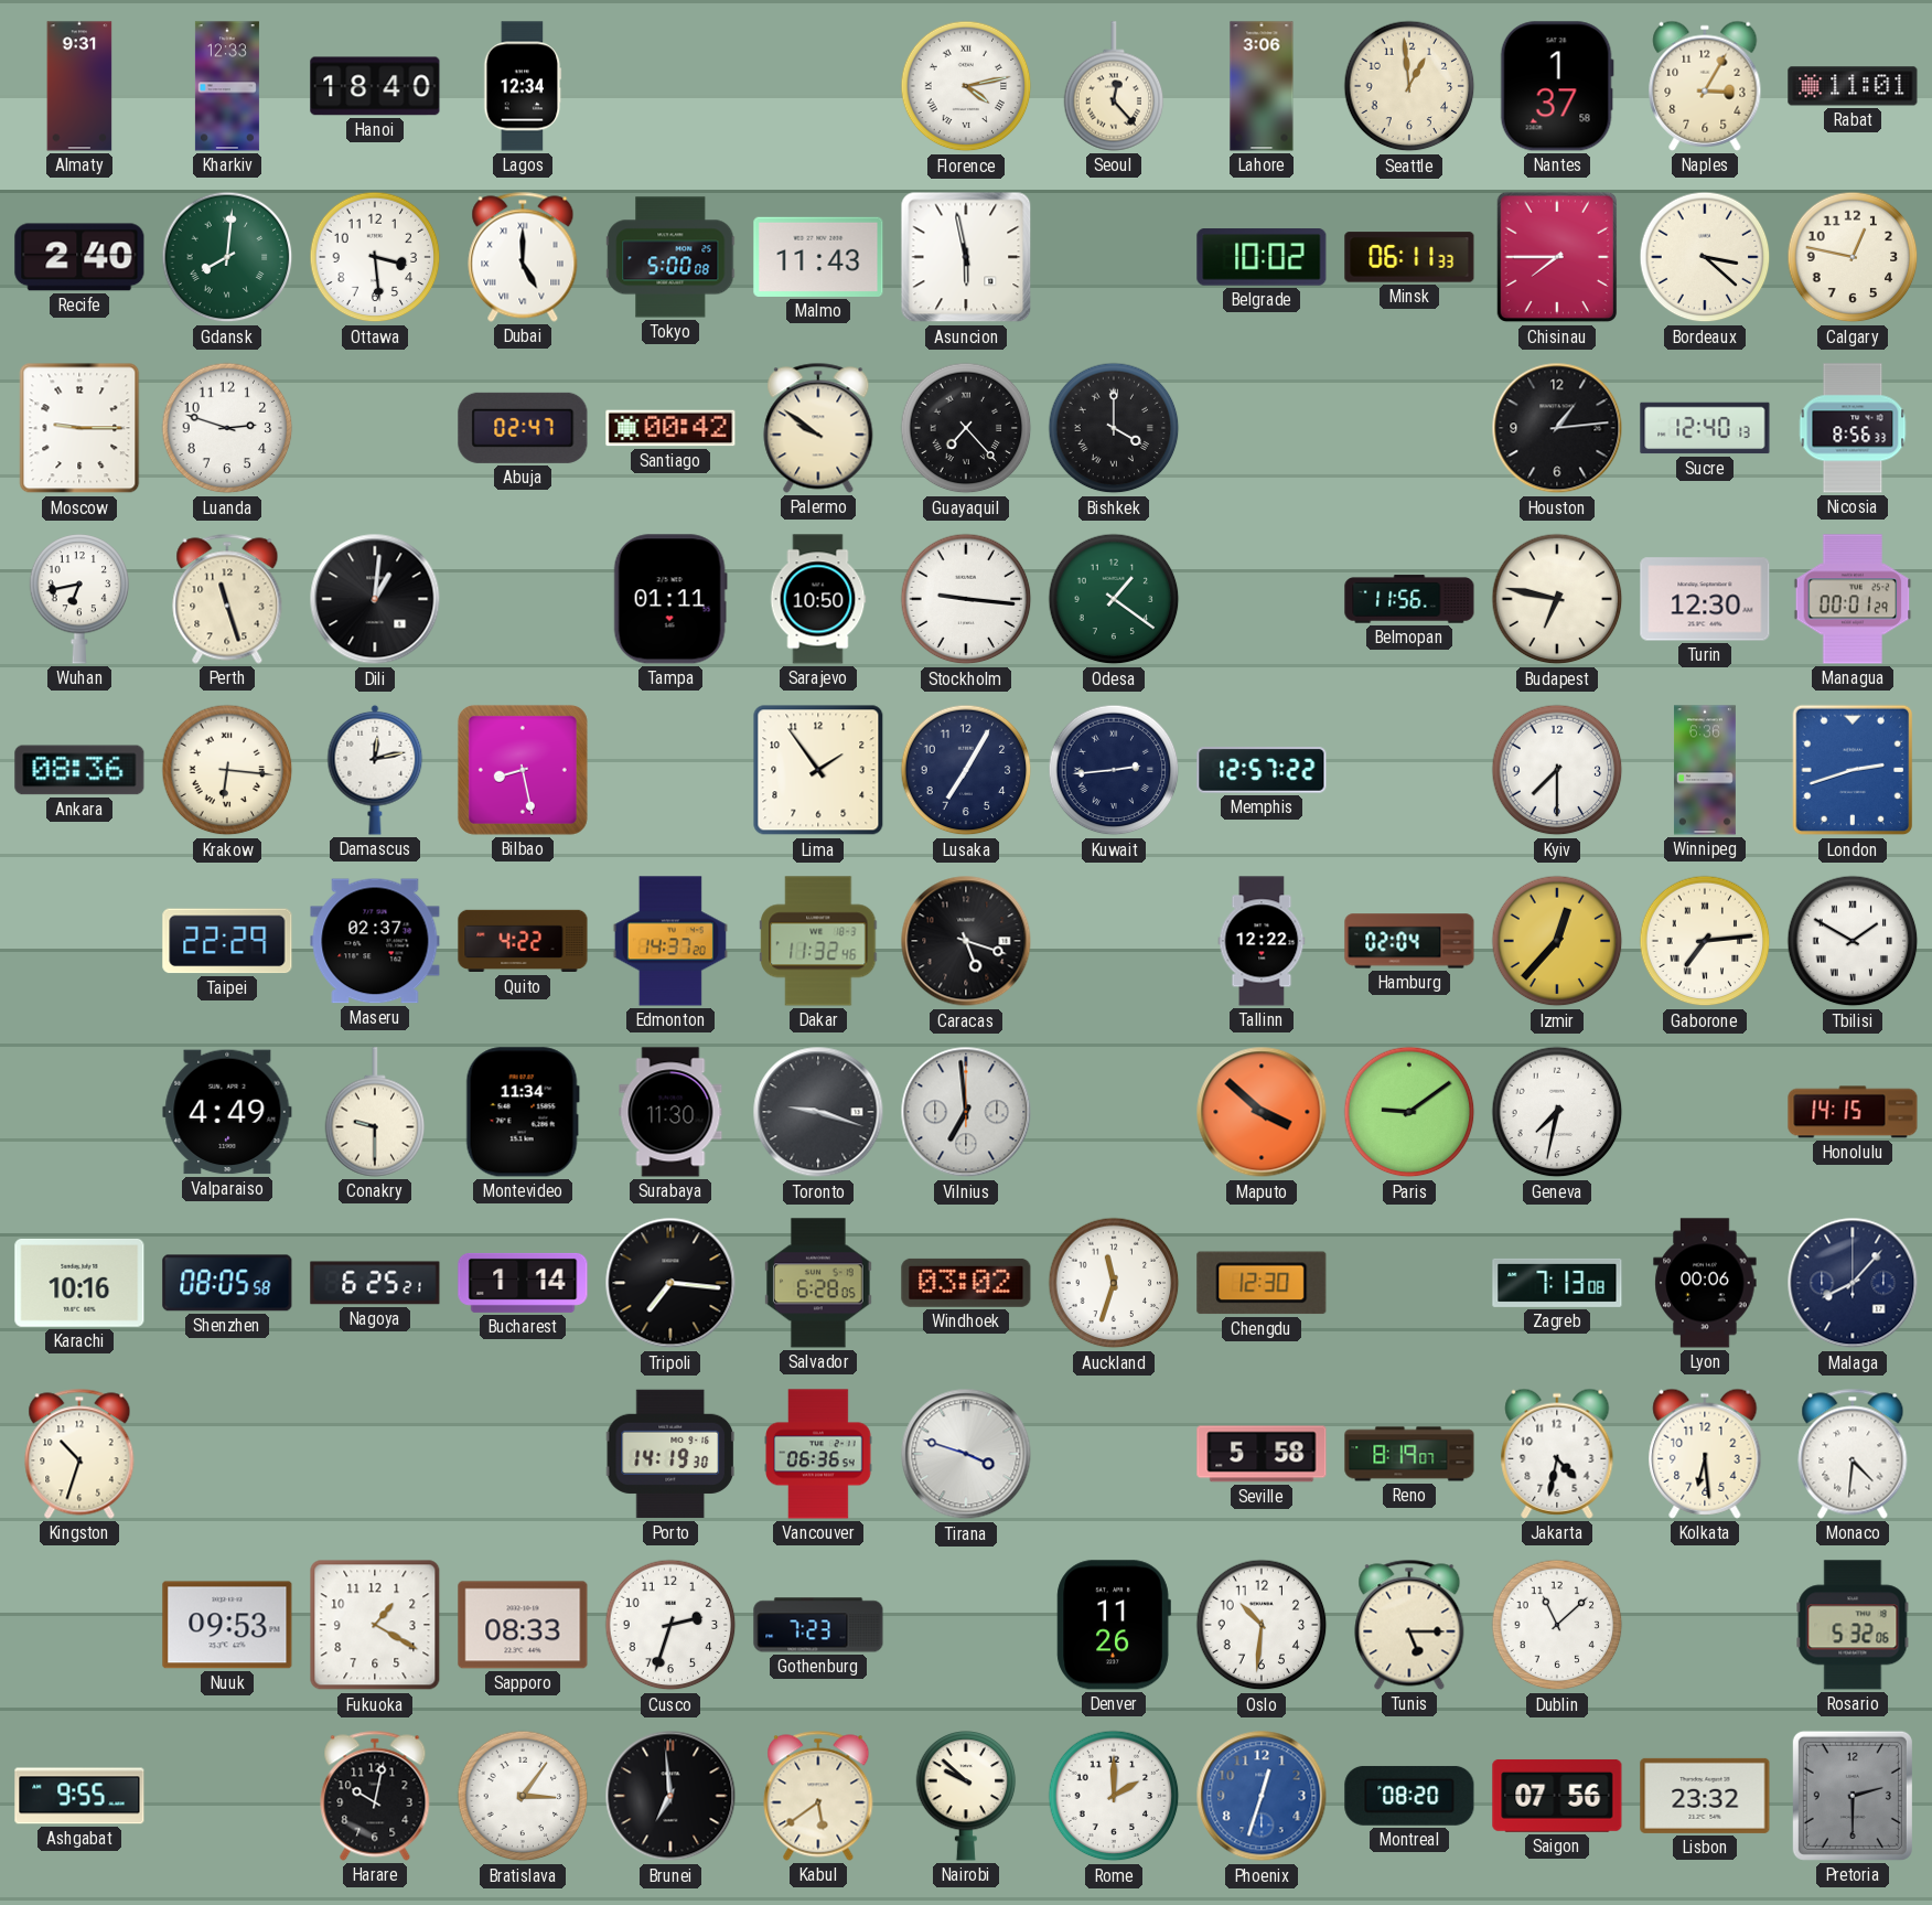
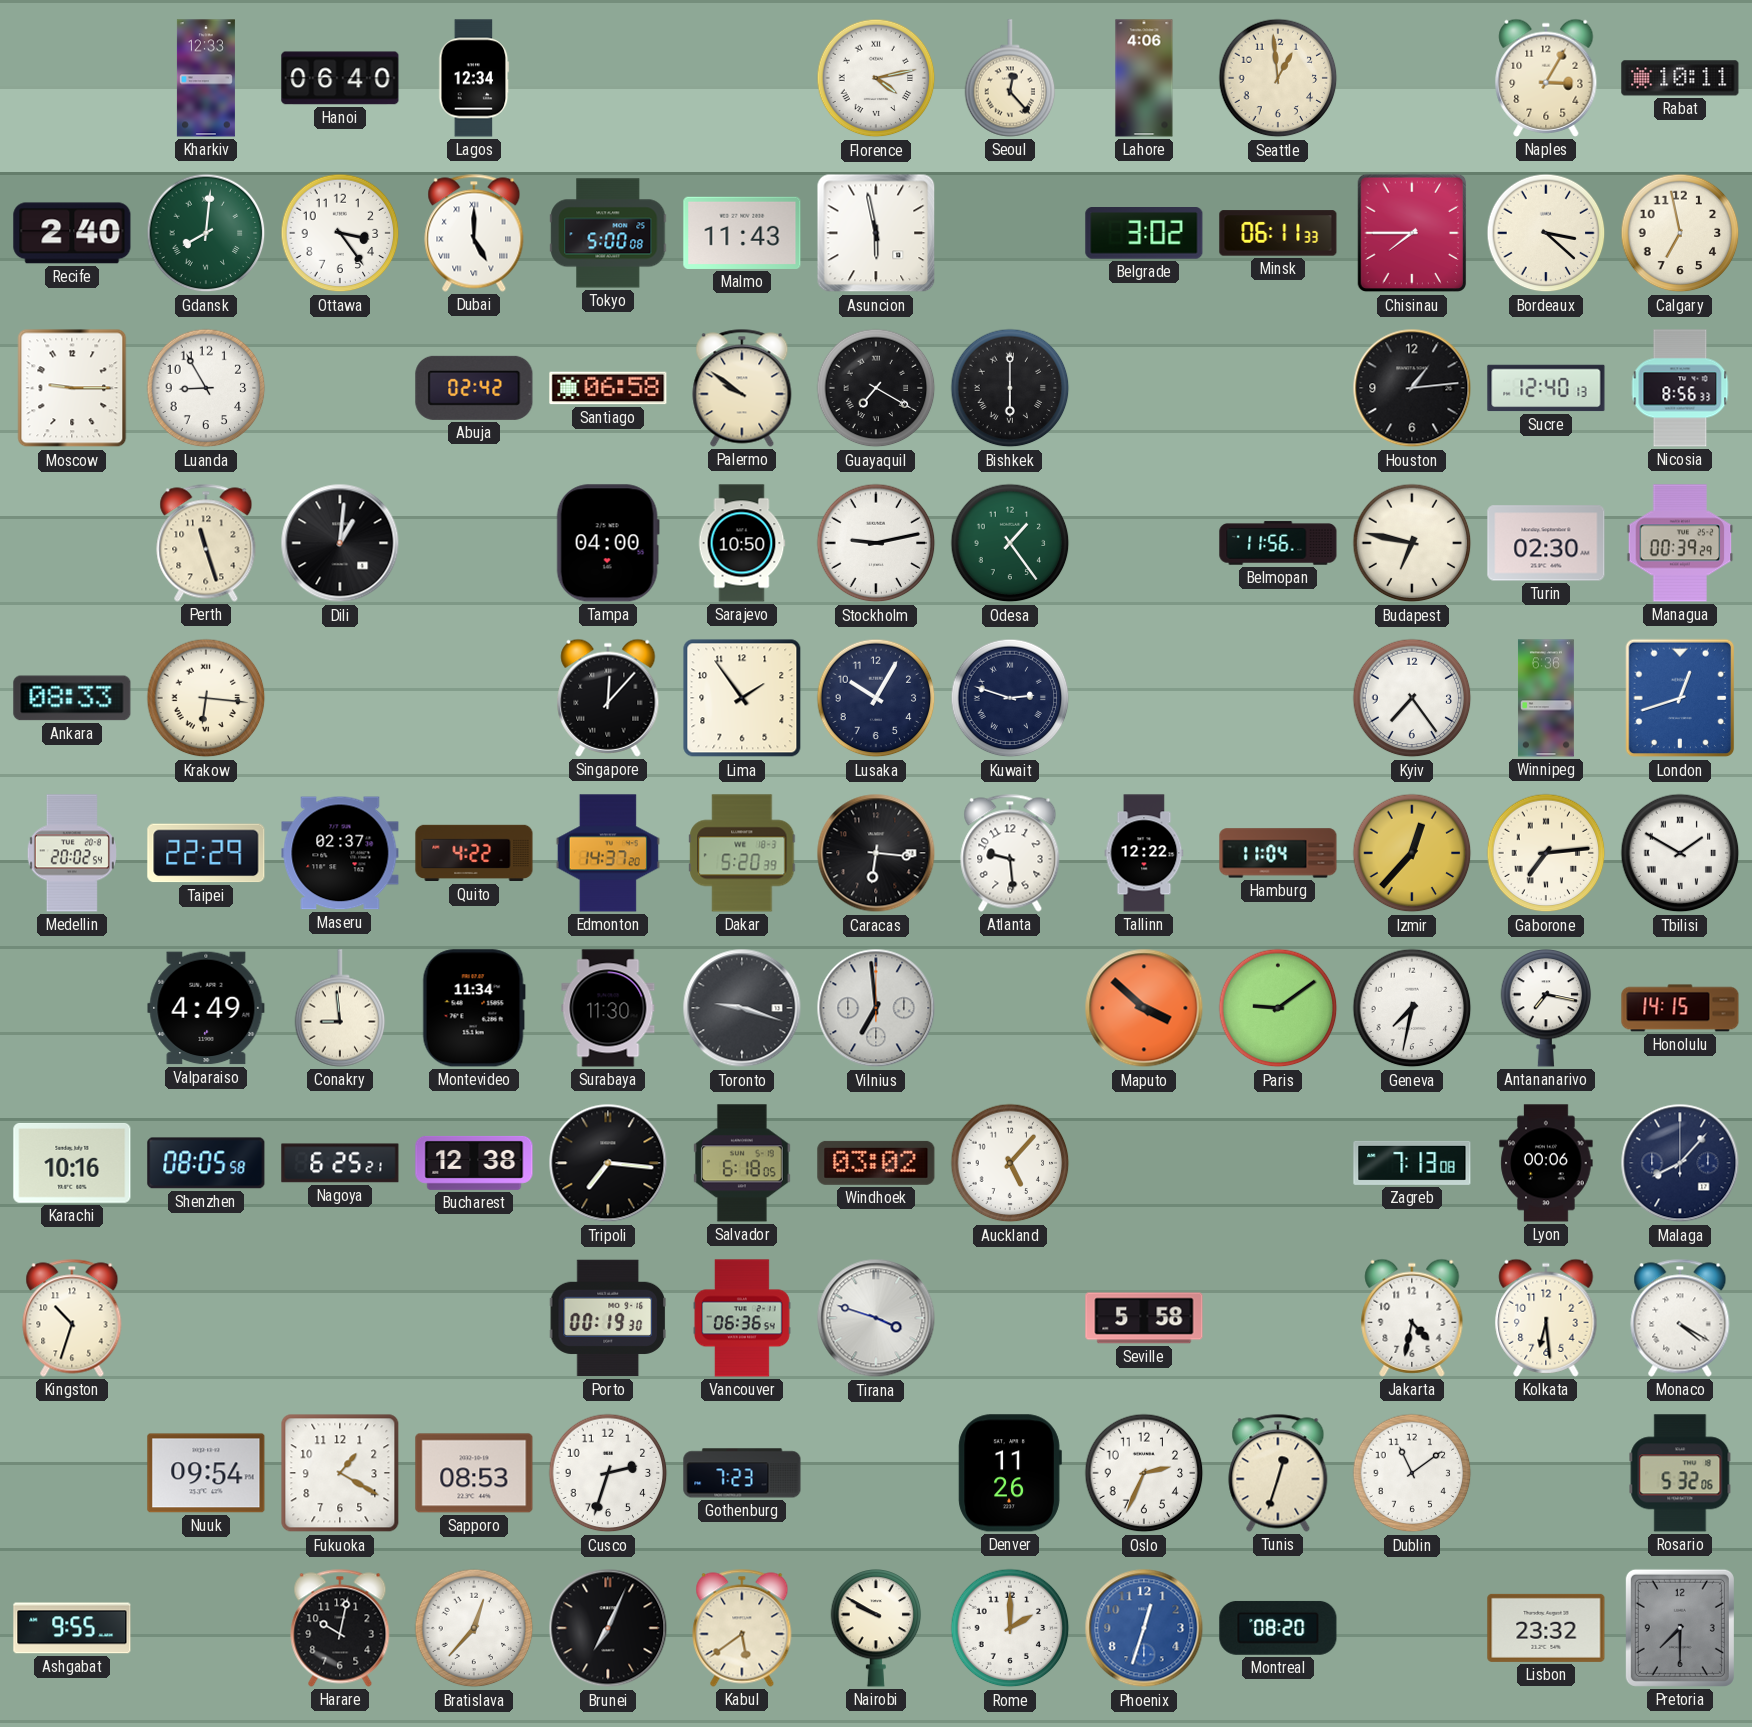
Almaty: 9:31 -> none (79, 86)
Hanoi: 18:40 -> 06:40 (340, 78)
Lahore: 3:06 -> 4:06 (1144, 78)
Nantes: 1:37 -> none (1557, 86)
Rabat: 11:01 -> 10:11 (1680, 78)
Ottawa: 3:29 -> 3:24 (340, 233)
Belgrade: 10:02 -> 3:02 (1144, 234)
Calgary: 12:47 -> 6:58 (1680, 233)
Luanda: 2:48 -> 8:55 (206, 388)
Abuja: 02:47 -> 02:42 (474, 388)
Santiago: 00:42 -> 06:58 (608, 388)
Guayaquil: 7:23 -> 7:20 (876, 388)
Bishkek: 4:00 -> 6:00 (1010, 388)
Wuhan: 6:43 -> none (79, 599)
Tampa: 01:11 -> 04:00 (608, 543)
Stockholm: 9:16 -> 9:13 (876, 543)
Odesa: 1:21 -> 1:24 (1010, 543)
Turin: 12:30 -> 02:30 (1546, 543)
Managua: 00:01 -> 00:39 (1680, 543)
Ankara: 08:36 -> 08:33 (72, 698)
Damascus: 12:13 -> none (375, 770)
Bilbao: 8:28 -> none (523, 770)
Singapore: none -> 12:07 (608, 698)
Lusaka: 7:05 -> 10:05 (876, 698)
Kuwait: 2:44 -> 2:48 (1010, 698)
Memphis: 12:57 -> none (1262, 770)
Kyiv: 7:30 -> 7:24 (1412, 698)
London: 2:42 -> 12:42 (1680, 698)
Medellin: none -> 20:02 (72, 853)
Dakar: 11:32 -> 5:20 (742, 853)
Caracas: 5:18 -> 6:16 (876, 853)
Atlanta: none -> 9:29 (1010, 853)
Hamburg: 02:04 -> 11:04 (1278, 853)
Conakry: 9:30 -> 8:59 (340, 1008)
Antananarivo: none -> 7:17 (1546, 1008)
Bucharest: 1:14 -> 12:38 (474, 1163)
Salvador: 6:28 -> 6:18 (743, 1163)
Auckland: 11:33 -> 5:07 (1010, 1163)
Chengdu: 12:30 -> none (1262, 1283)
Porto: 14:19 -> 00:19 (607, 1318)
Reno: 8:19 -> none (1409, 1454)
Monaco: 4:31 -> 4:20 (1680, 1318)
Nuuk: 09:53 -> 09:54 (206, 1473)
Sapporo: 08:33 -> 08:53 (474, 1473)
Oslo: 10:31 -> 2:34 (1144, 1473)
Tunis: 5:15 -> 12:33 (1278, 1473)
Dublin: 11:08 -> 11:09 (1412, 1473)
Bratislava: 3:06 -> 12:37 (474, 1628)
Brunei: 6:59 -> 7:04 (608, 1628)
Nairobi: 9:52 -> 9:50 (876, 1628)
Saigon: 07:56 -> none (1557, 1796)
Pretoria: 2:30 -> 7:30 (1680, 1628)
